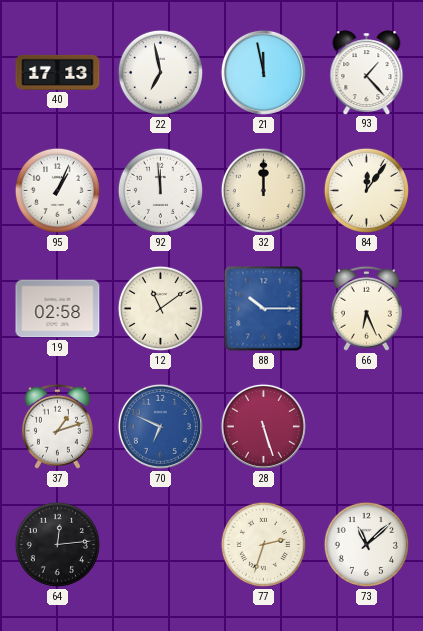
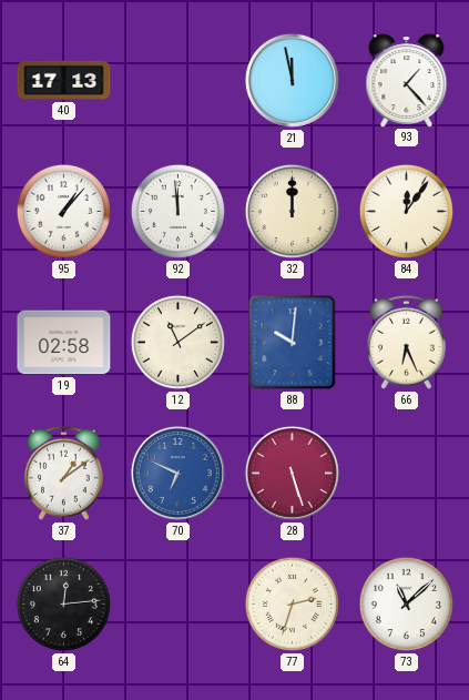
22: 6:58 -> none (160, 72)
95: 1:04 -> 1:07 (63, 211)
88: 10:15 -> 10:01 (293, 343)
37: 1:12 -> 1:09 (63, 473)
